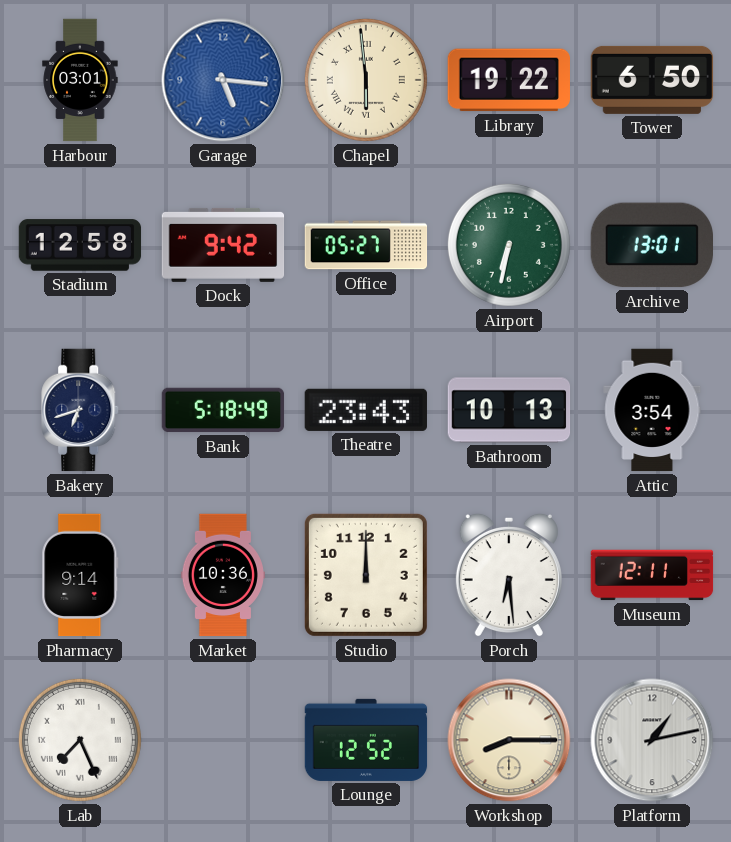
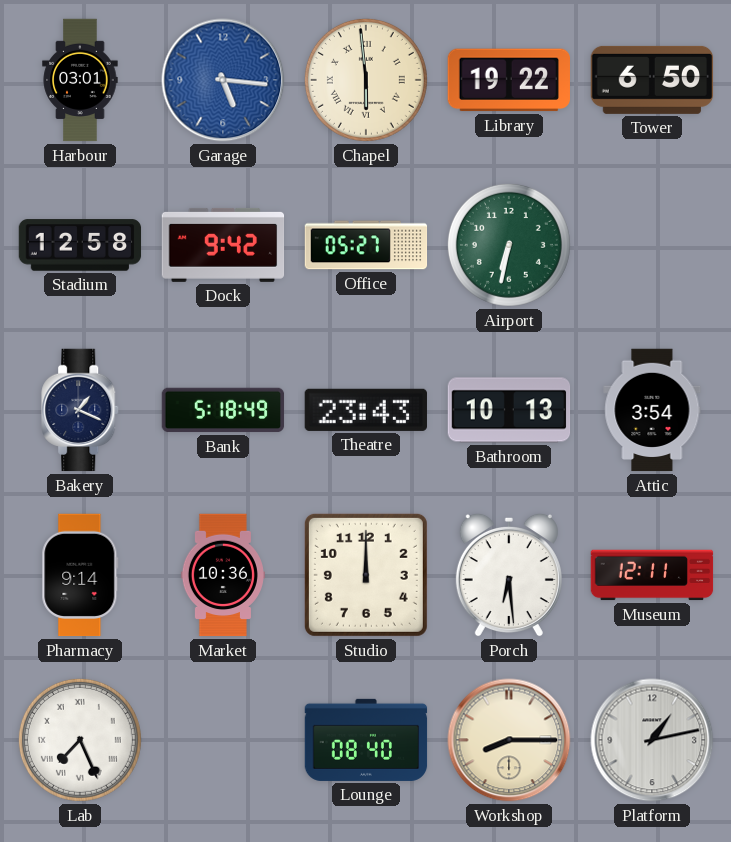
Archive: 13:01 -> none (651, 245)
Bakery: 6:42 -> 1:19 (81, 410)
Lounge: 12:52 -> 08:40 (366, 740)
